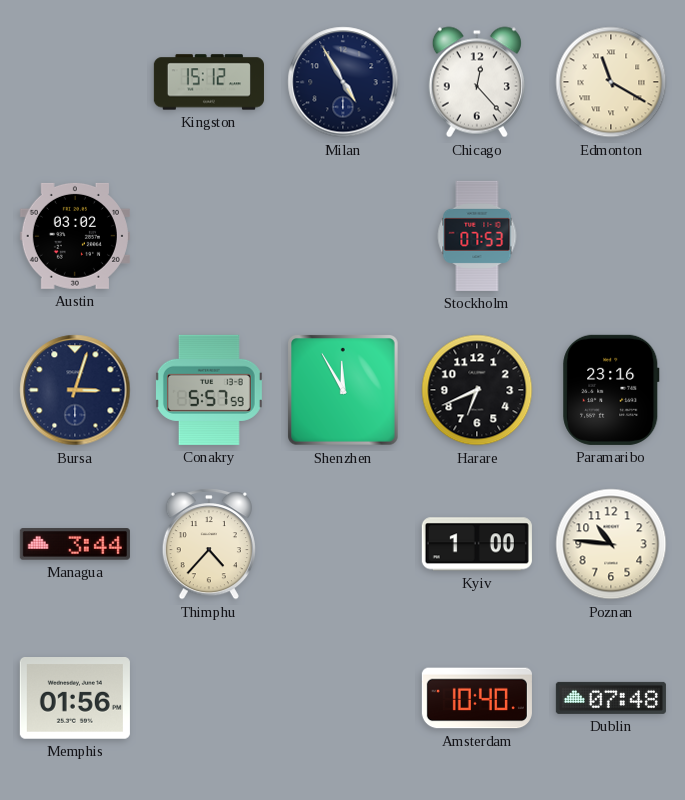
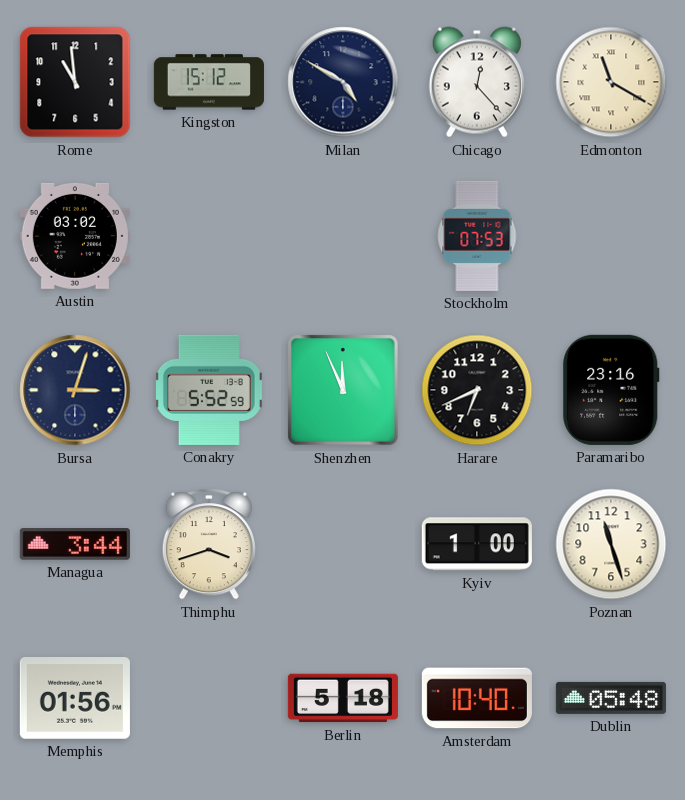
Rome: none -> 10:59 (75, 82)
Milan: 4:55 -> 4:50 (343, 82)
Conakry: 5:57 -> 5:52 (209, 390)
Shenzhen: 11:55 -> 11:56 (344, 391)
Thimphu: 4:37 -> 3:42 (209, 544)
Poznan: 10:46 -> 11:27 (611, 544)
Berlin: none -> 5:18 (343, 698)
Dublin: 07:48 -> 05:48 (611, 698)
